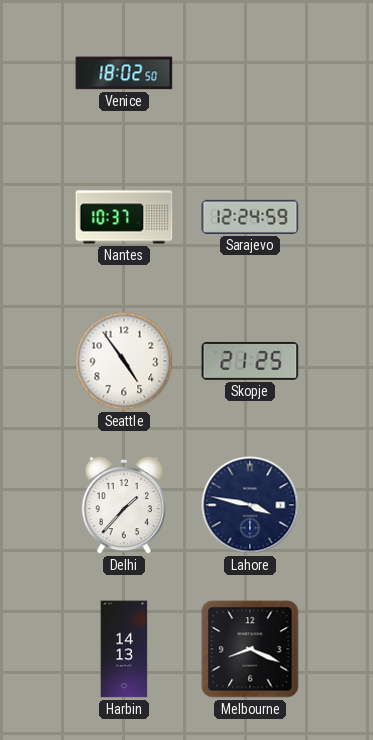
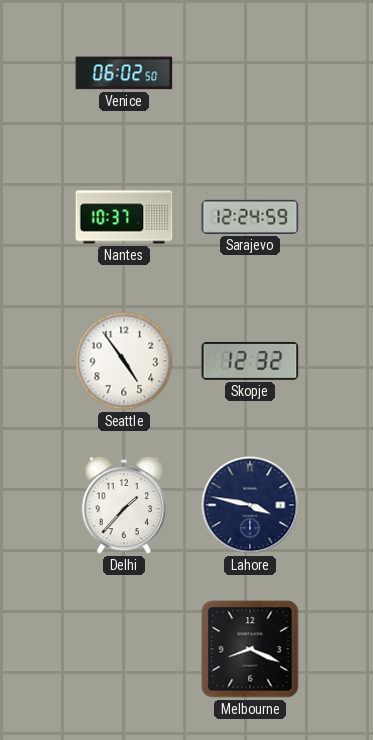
Venice: 18:02 -> 06:02 (124, 73)
Skopje: 21:25 -> 12:32 (250, 361)
Harbin: 14:13 -> none (124, 649)
